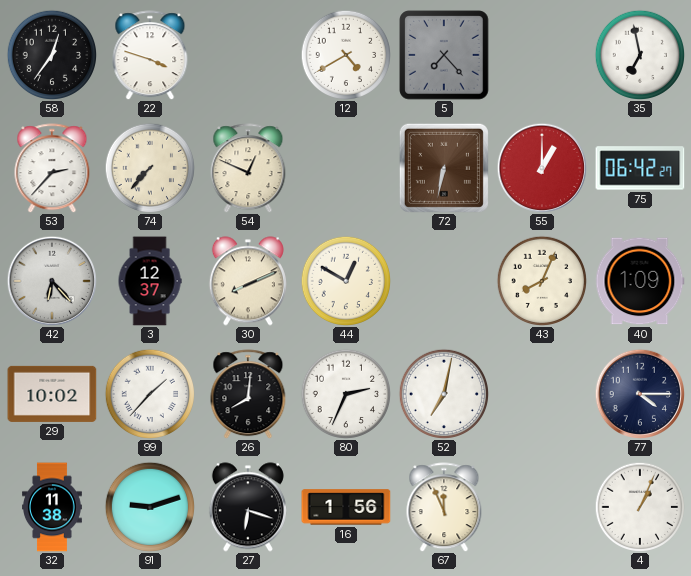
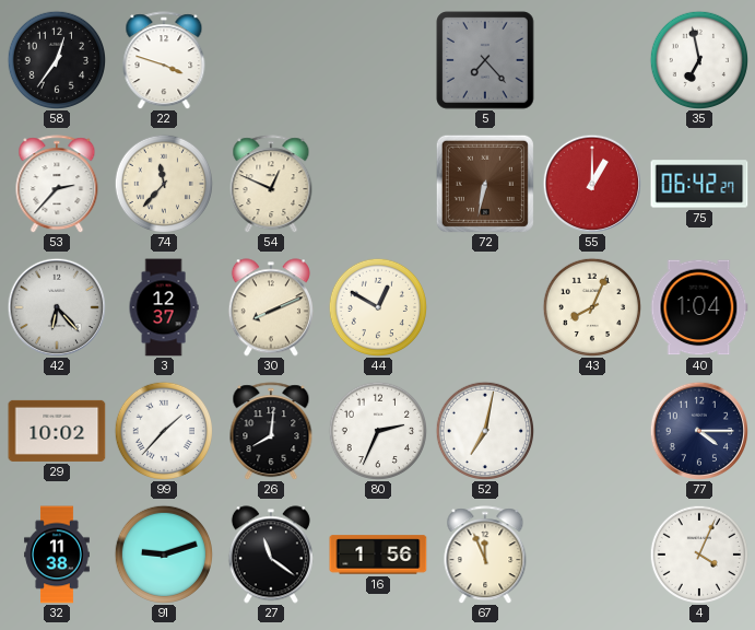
12: 4:40 -> none (345, 54)
74: 7:37 -> 11:37 (163, 183)
40: 1:09 -> 1:04 (699, 307)
27: 6:18 -> 11:21 (271, 555)
4: 1:04 -> 4:04 (698, 553)
